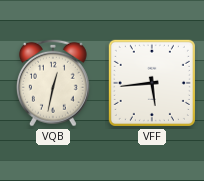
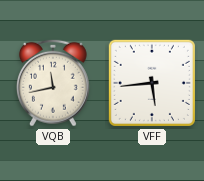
VQB: 12:32 -> 11:43 (53, 83)
